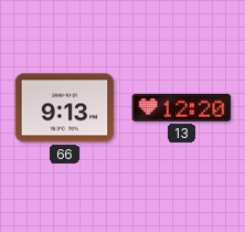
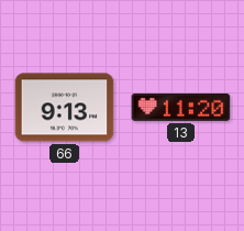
13: 12:20 -> 11:20 (181, 107)
